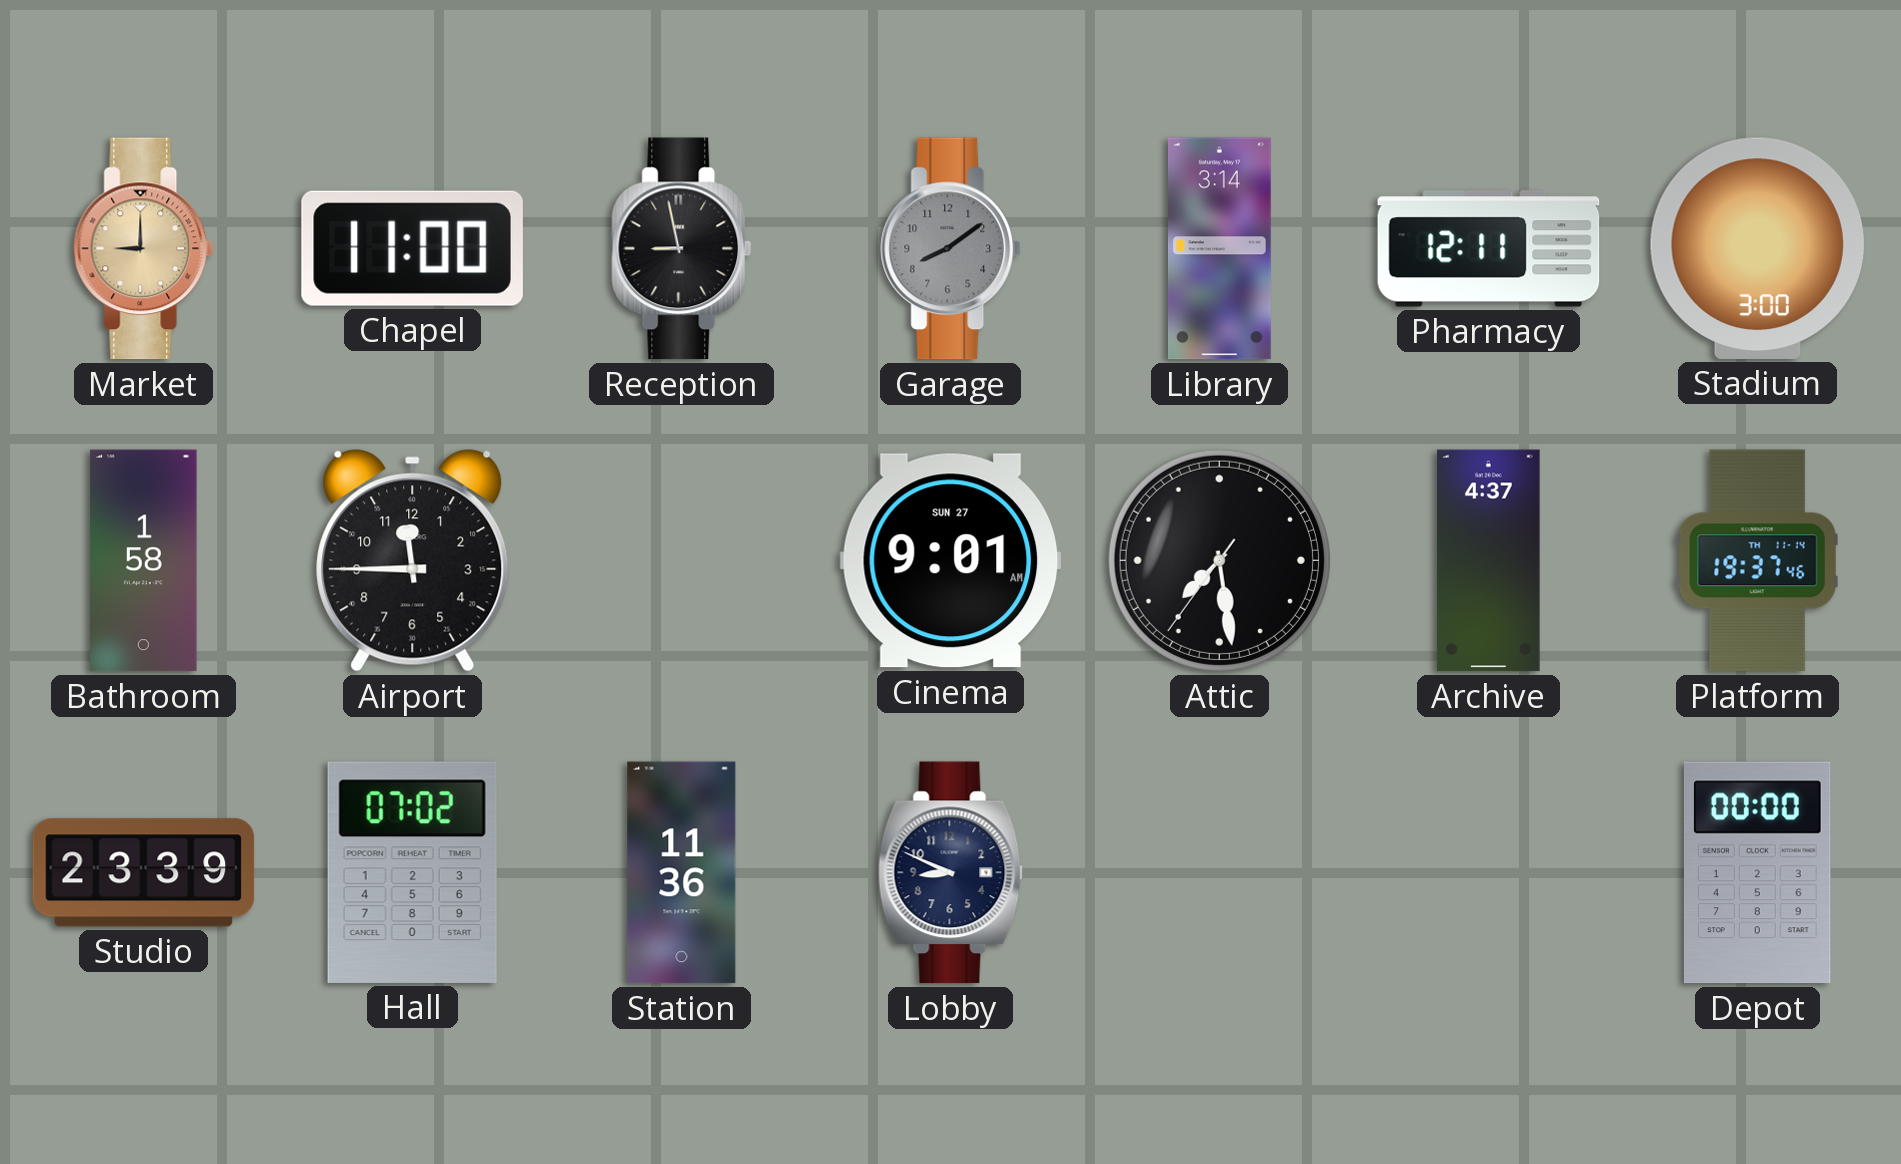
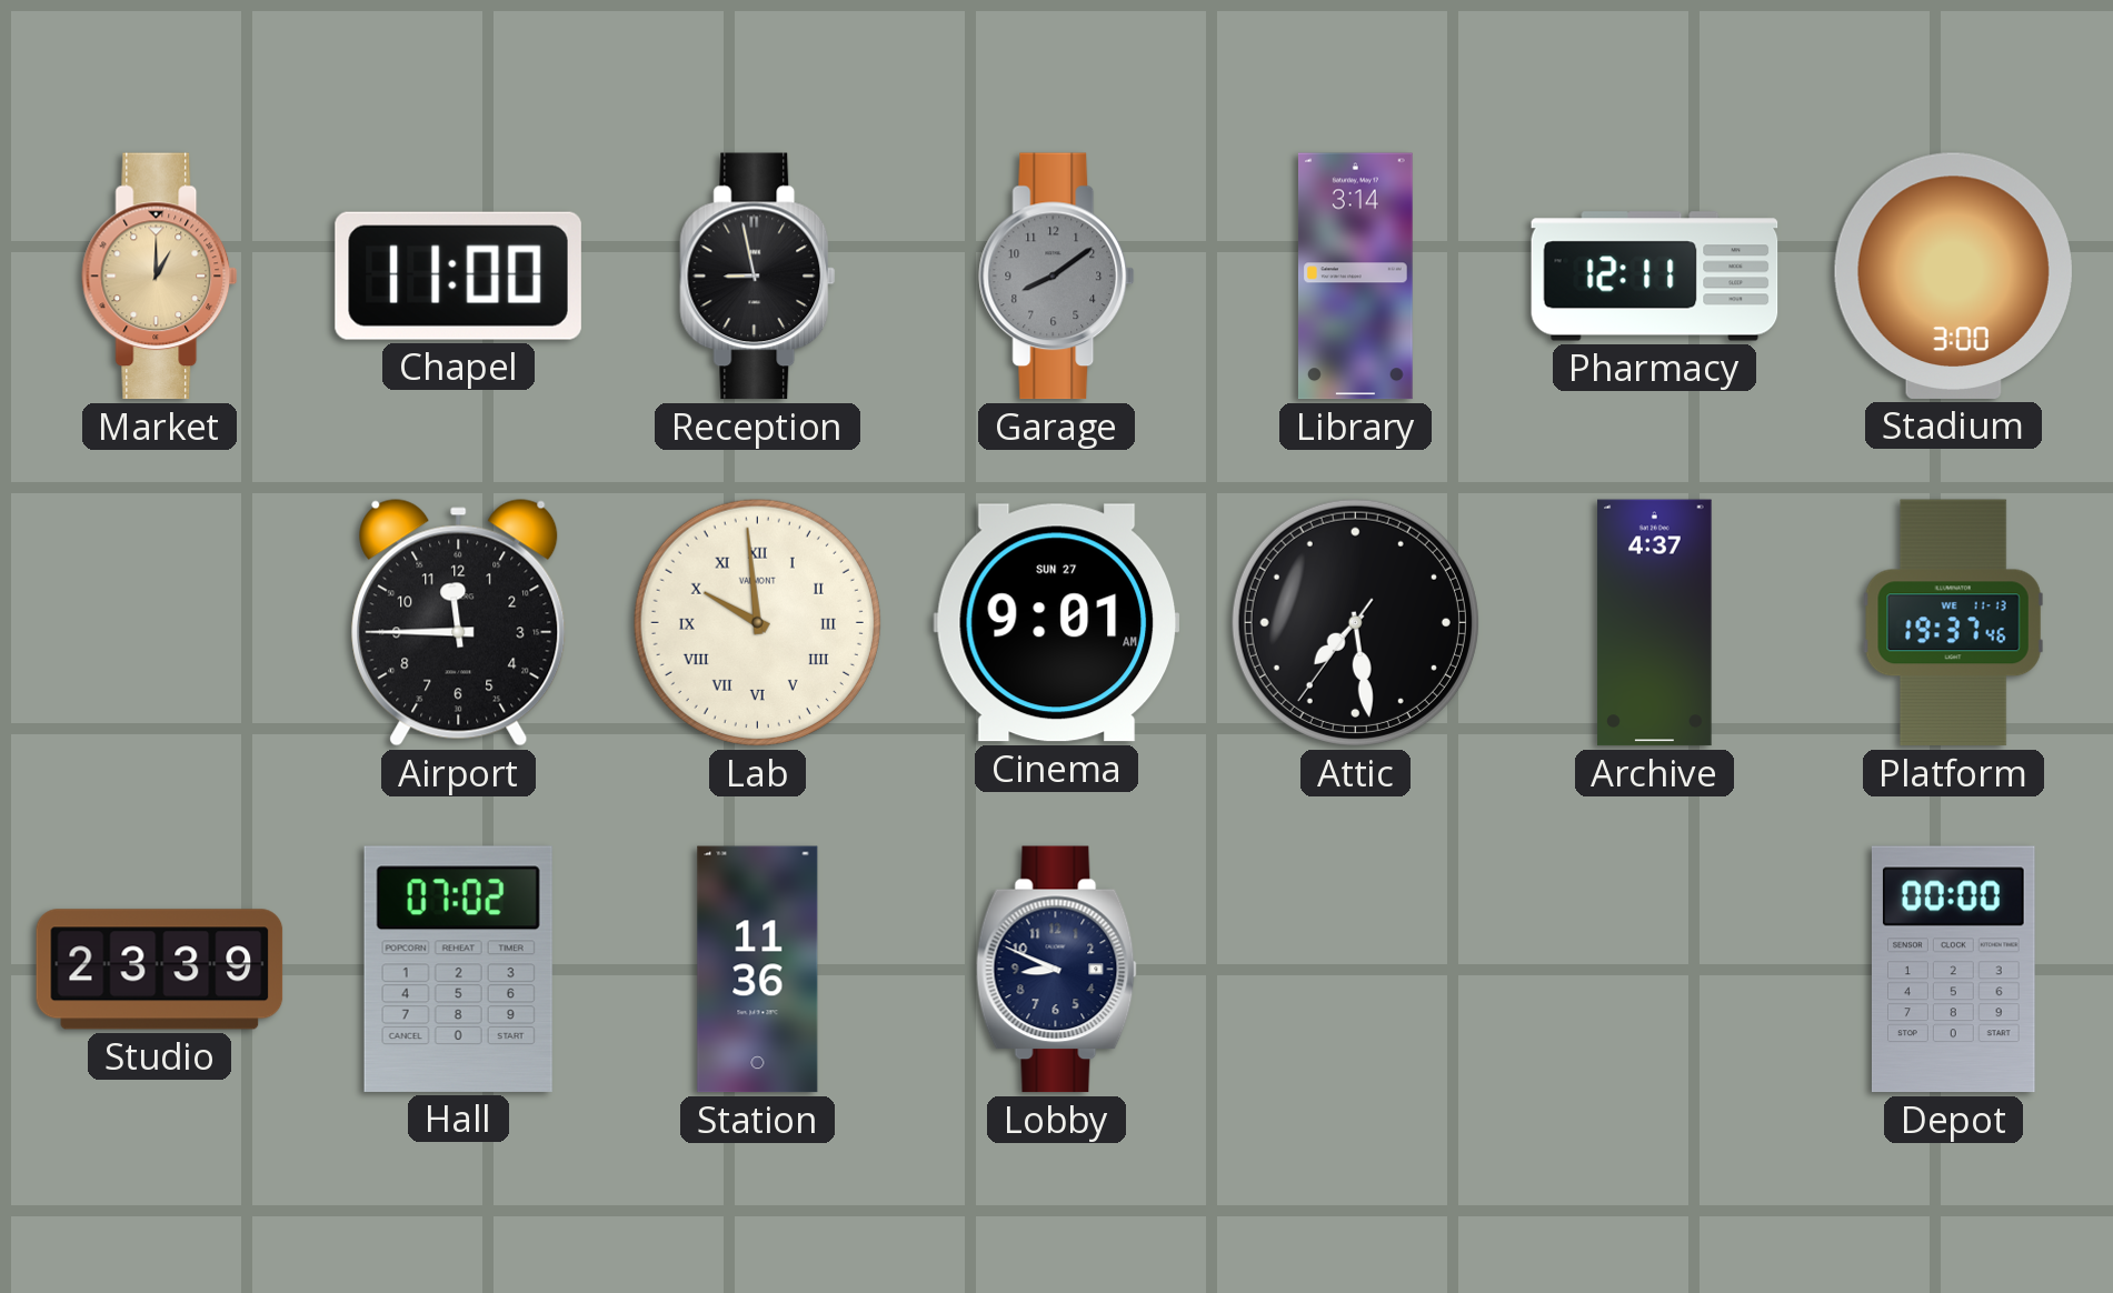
Market: 9:00 -> 1:00 (160, 277)
Bathroom: 1:58 -> none (144, 561)
Lab: none -> 9:59 (757, 622)
Platform date: TH 11-14 -> WE 11-13 (1953, 623)
